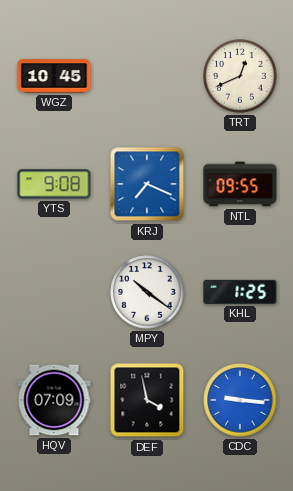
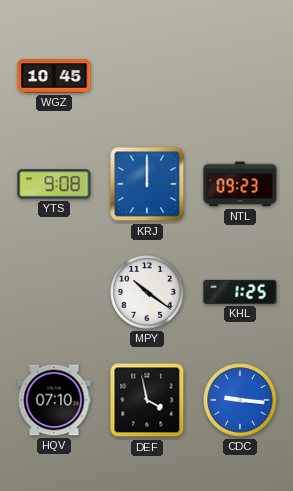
TRT: 12:41 -> none (240, 76)
KRJ: 7:19 -> 12:00 (147, 184)
NTL: 09:55 -> 09:23 (240, 184)
HQV: 07:09 -> 07:10 (54, 400)
